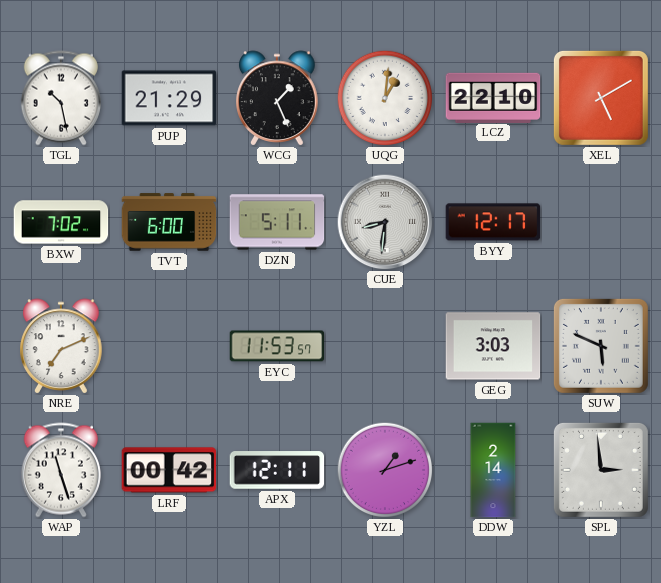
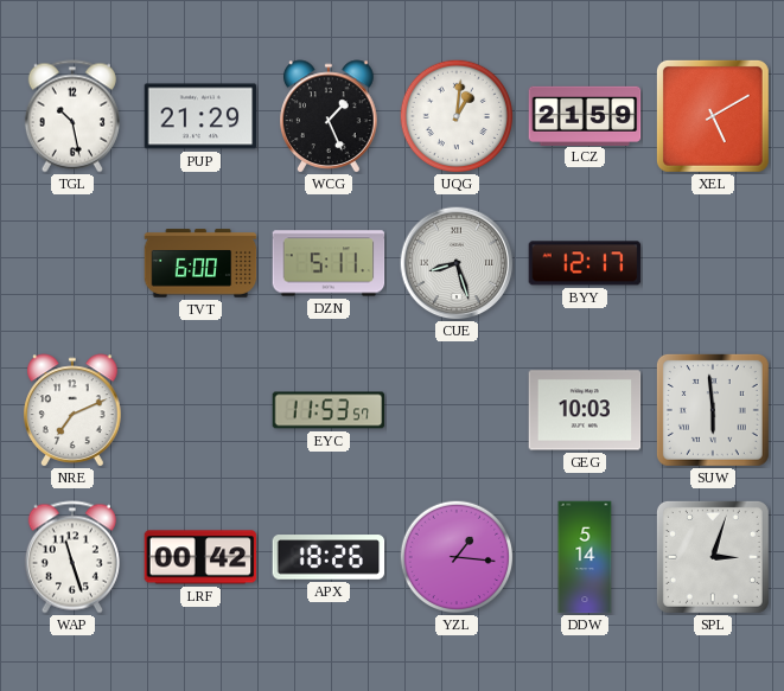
LCZ: 22:10 -> 21:59 (585, 115)
BXW: 7:02 -> none (61, 222)
CUE: 8:31 -> 8:27 (457, 263)
GEG: 3:03 -> 10:03 (585, 410)
SUW: 5:49 -> 5:59 (713, 410)
APX: 12:11 -> 18:26 (329, 557)
YZL: 1:12 -> 1:16 (455, 556)
DDW: 2:14 -> 5:14 (585, 557)
SPL: 2:59 -> 3:03 (713, 557)
